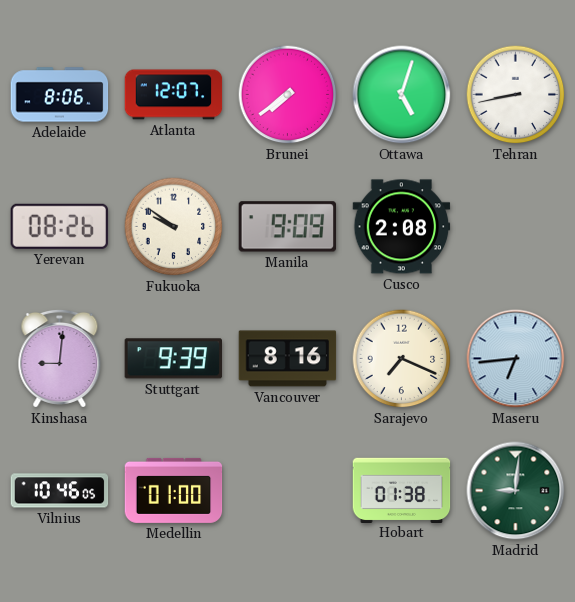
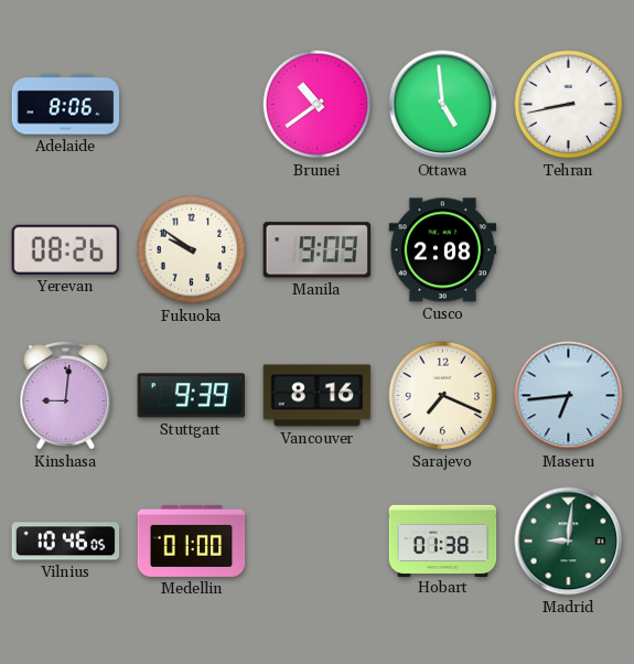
Atlanta: 12:07 -> none (174, 95)
Brunei: 7:39 -> 10:39 (318, 105)
Ottawa: 5:03 -> 4:59 (443, 105)
